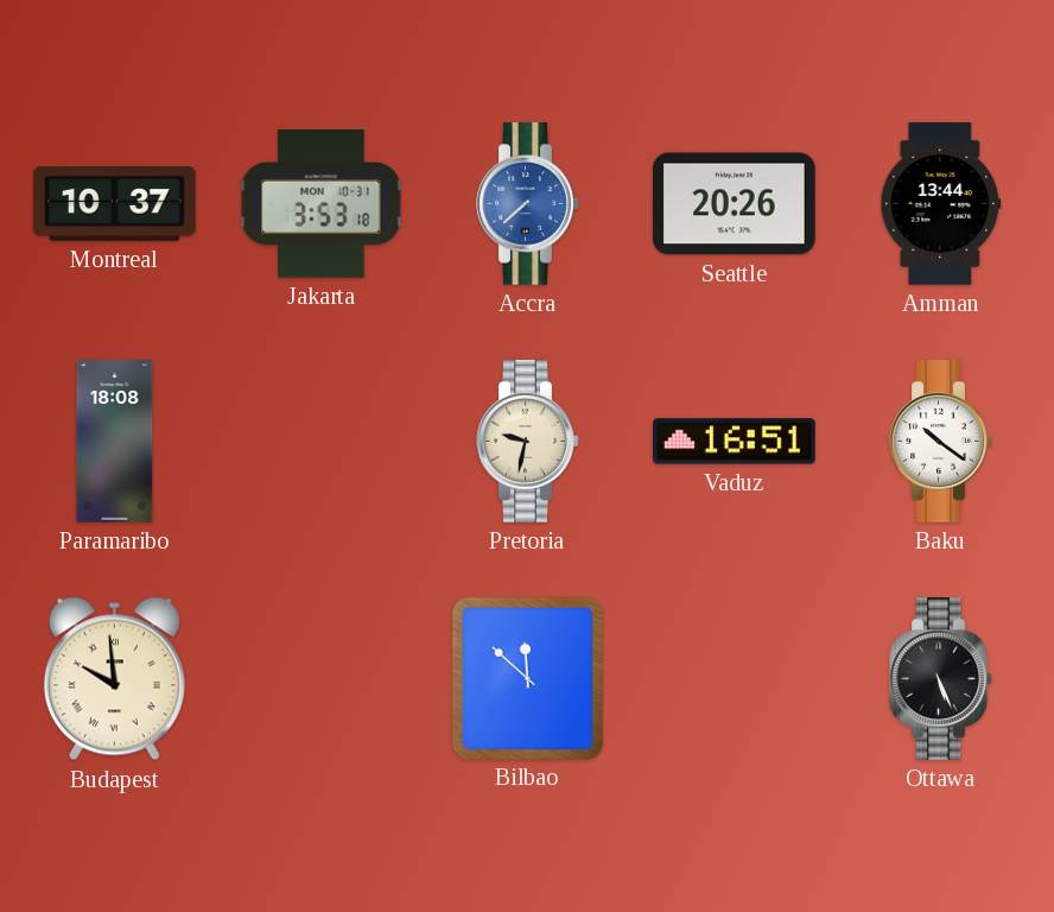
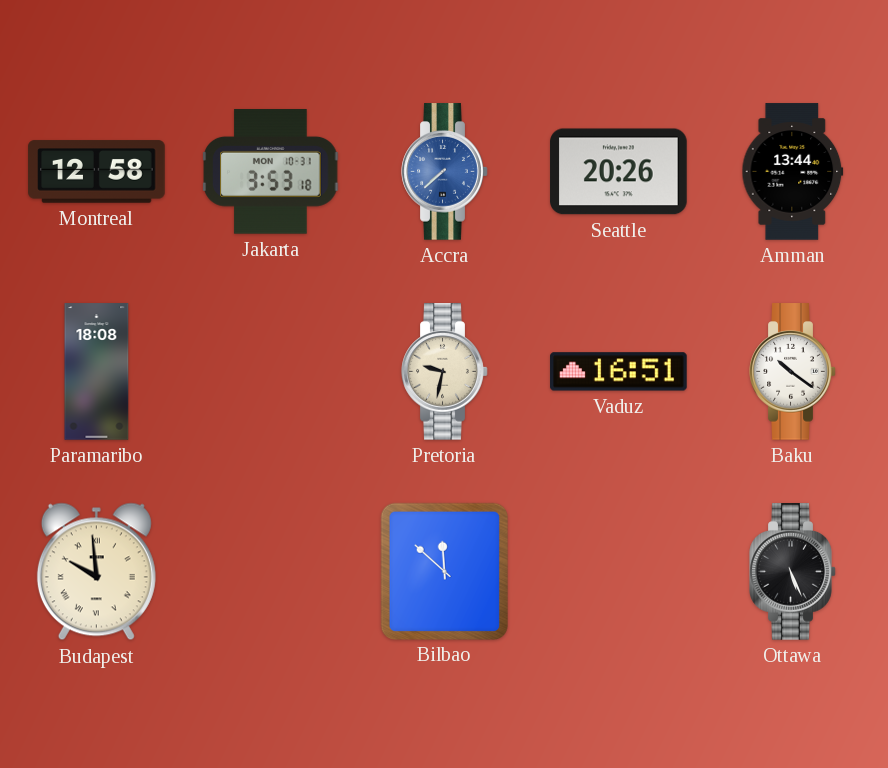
Montreal: 10:37 -> 12:58 (97, 172)
